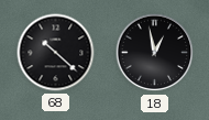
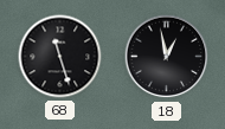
68: 10:22 -> 11:27 (60, 57)
